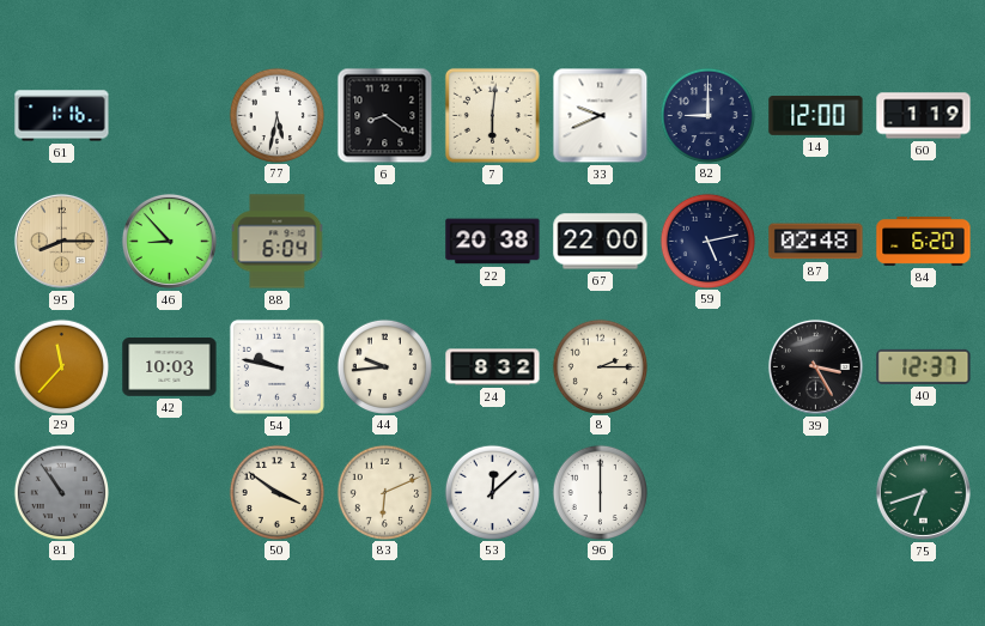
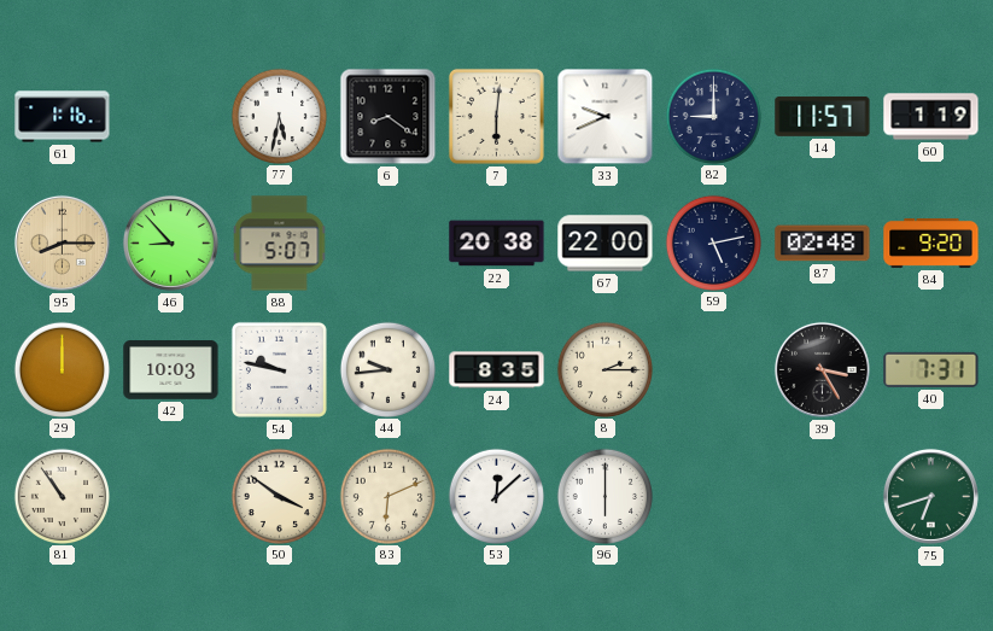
14: 12:00 -> 11:57 (823, 116)
88: 6:04 -> 5:07 (280, 244)
84: 6:20 -> 9:20 (931, 243)
29: 11:37 -> 12:00 (62, 369)
24: 8:32 -> 8:35 (497, 370)
40: 12:37 -> 7:31 (931, 369)
81 dial: grey -> cream (62, 496)
